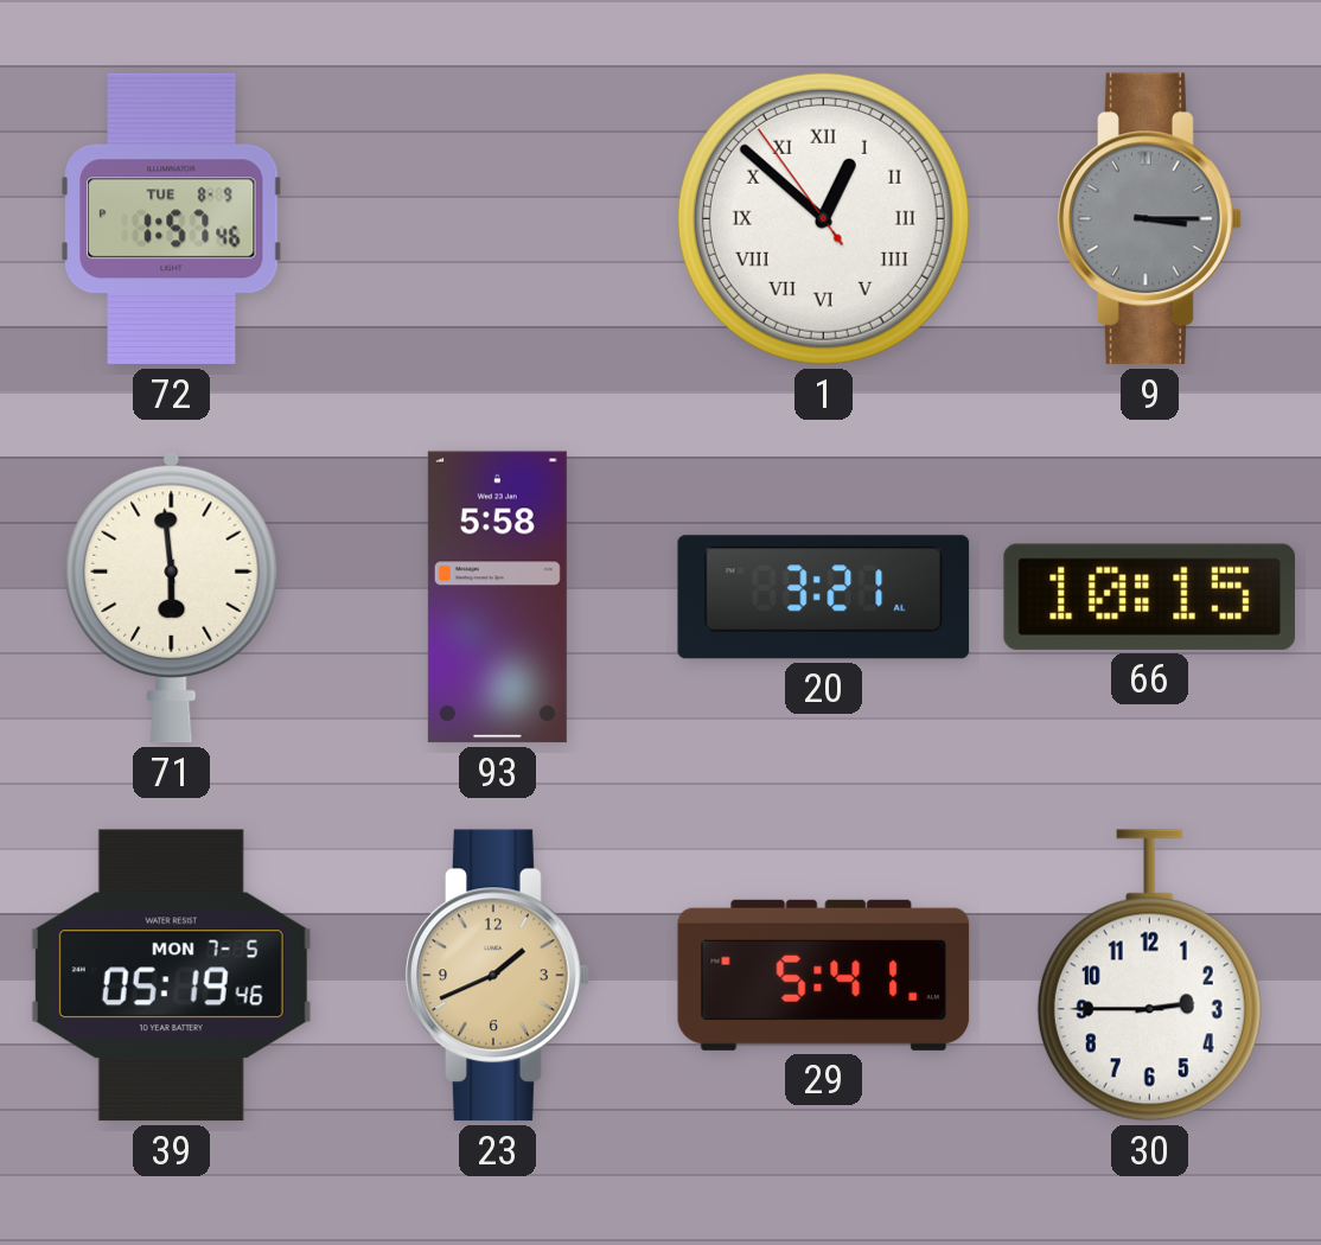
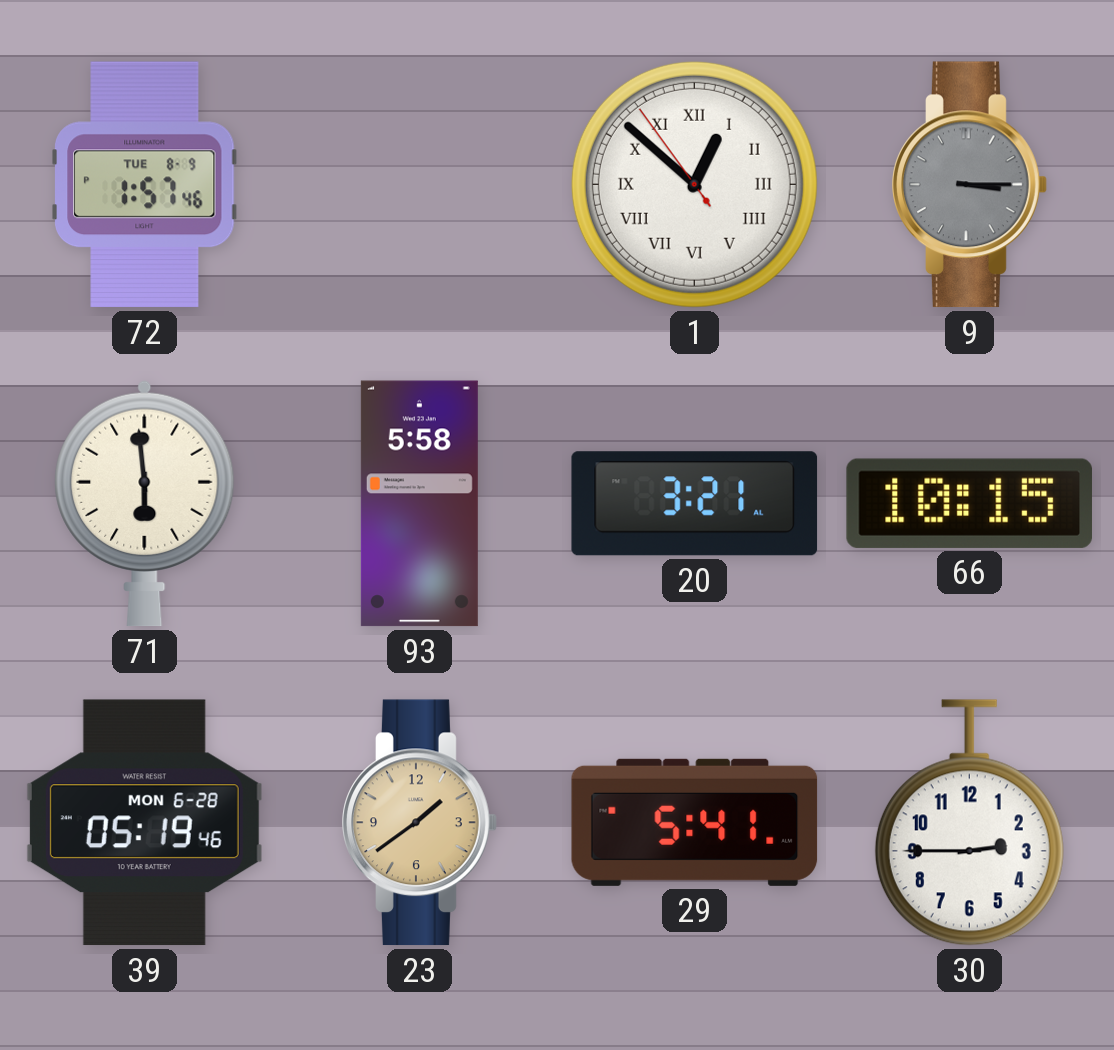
39 date: MON 7-5 -> MON 6-28 (144, 823)
23: 1:41 -> 1:39 (420, 823)
